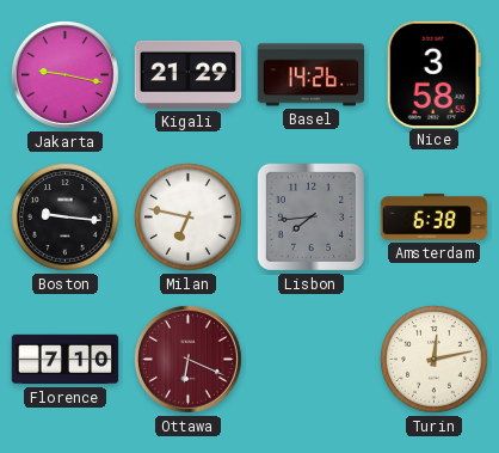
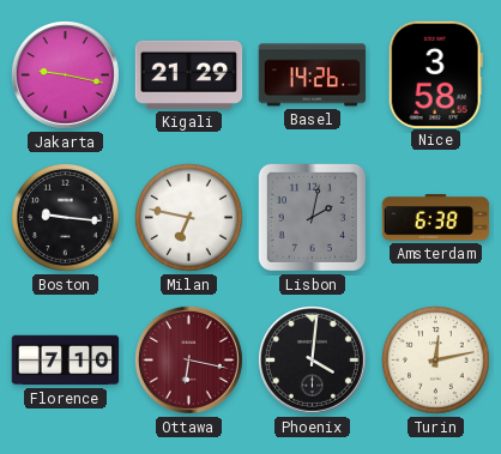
Lisbon: 7:44 -> 2:02 (312, 217)
Ottawa: 6:19 -> 6:17 (189, 361)
Phoenix: none -> 4:01 (313, 361)
